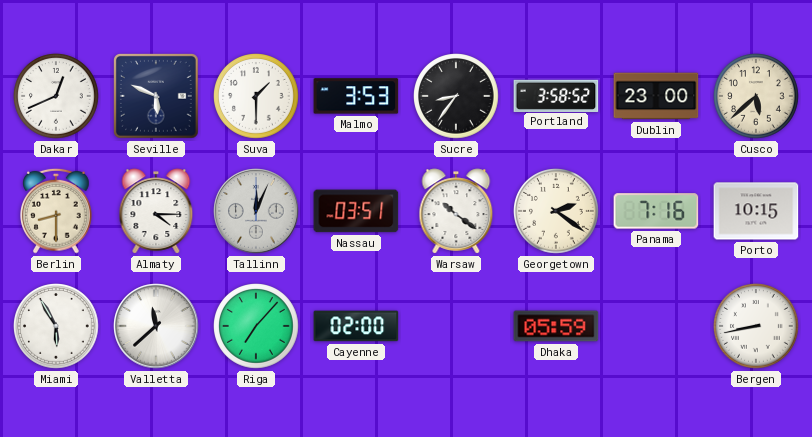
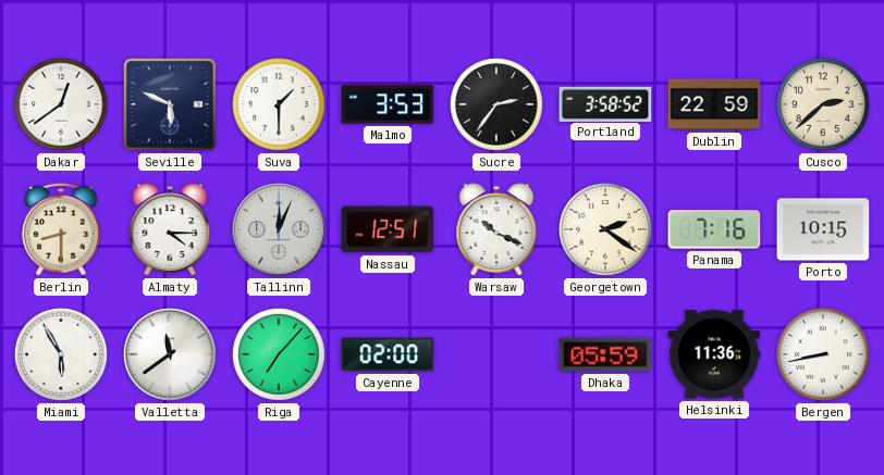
Dakar: 12:41 -> 12:39 (62, 105)
Sucre: 8:36 -> 2:36 (498, 105)
Dublin: 23:00 -> 22:59 (714, 104)
Cusco: 5:38 -> 2:38 (824, 105)
Nassau: 03:51 -> 12:51 (388, 229)
Warsaw: 10:21 -> 10:19 (496, 229)
Valletta: 11:38 -> 11:39 (170, 354)
Helsinki: none -> 11:36 (714, 354)
